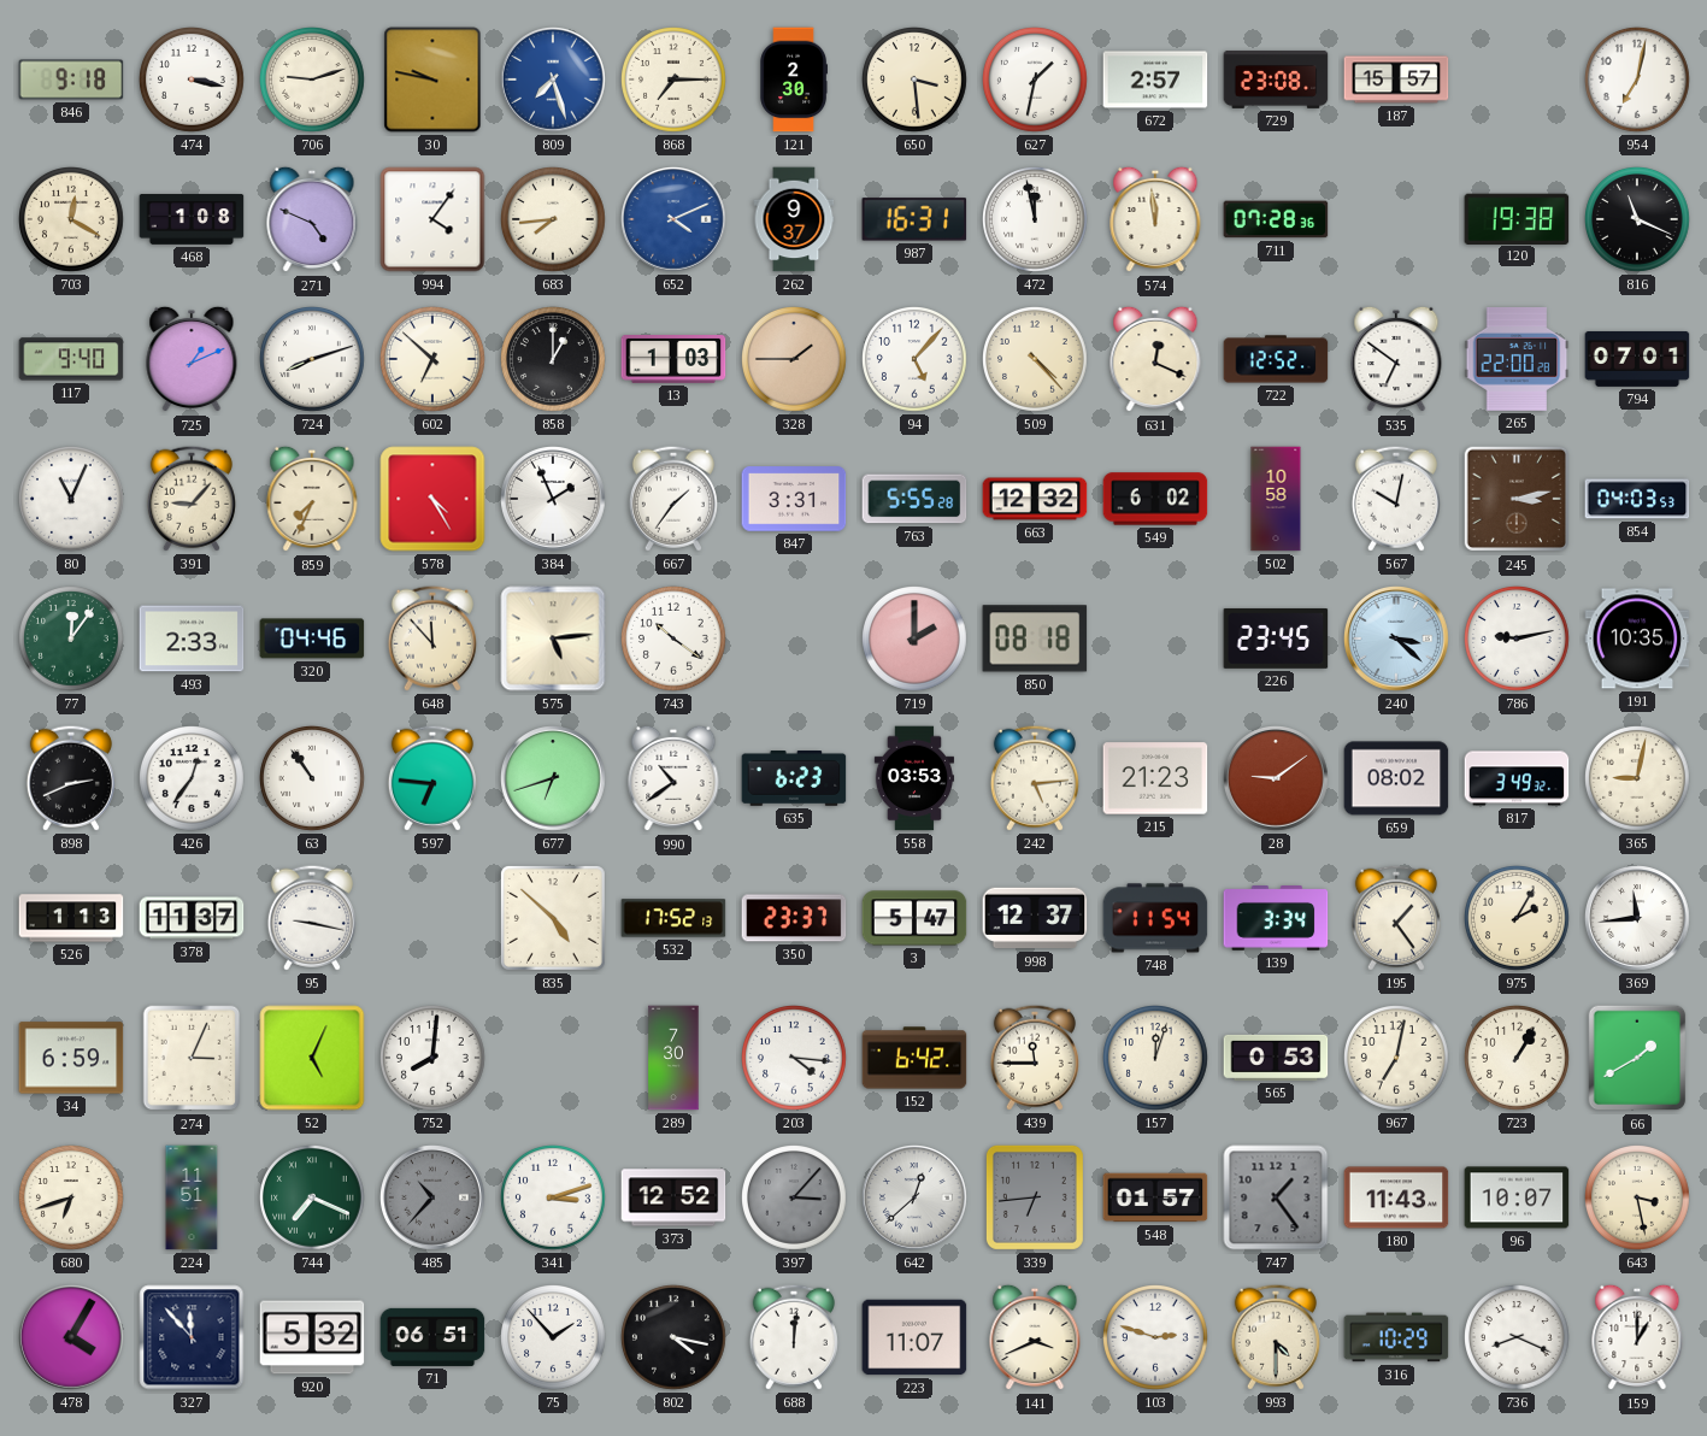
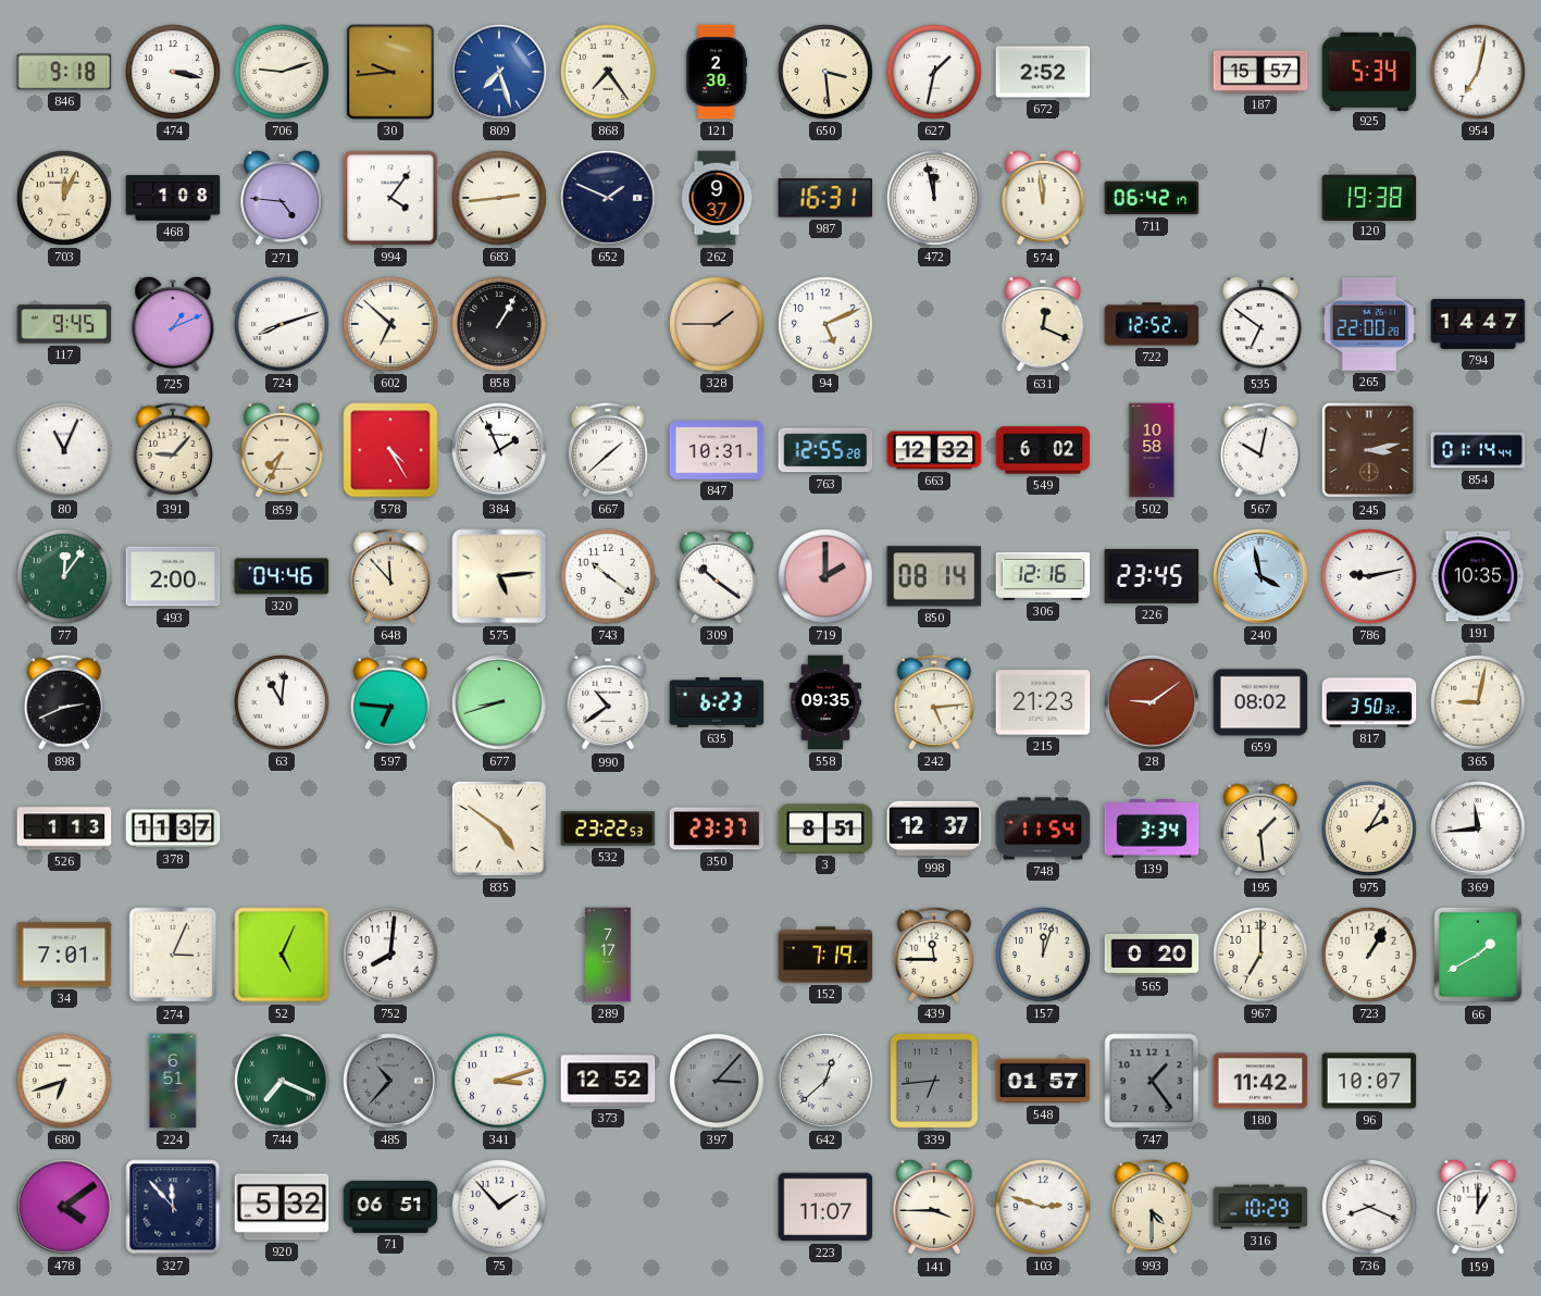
30: 9:47 -> 9:44 (390, 72)
868: 7:15 -> 7:24 (609, 73)
672: 2:57 -> 2:52 (1043, 72)
729: 23:08 -> none (1276, 80)
925: none -> 5:34 (1369, 71)
703: 12:20 -> 12:04 (65, 199)
271: 4:49 -> 4:46 (282, 198)
683: 7:44 -> 2:44 (500, 199)
652: 4:11 -> 1:49 (609, 199)
652 dial: blue -> navy (609, 199)
711: 07:28 -> 06:42 (1152, 198)
816: 11:19 -> none (1638, 220)
117: 9:40 -> 9:45 (64, 324)
858: 1:00 -> 1:05 (500, 325)
13: 1:03 -> none (673, 360)
94: 5:07 -> 5:11 (827, 325)
509: 4:23 -> none (1036, 360)
794: 07:01 -> 14:47 (1478, 324)
667: 1:36 -> 1:38 (608, 450)
847: 3:31 -> 10:31 (717, 450)
763: 5:55 -> 12:55 (825, 450)
854: 04:03 -> 01:14 (1478, 450)
493: 2:33 -> 2:00 (173, 576)
309: none -> 10:21 (717, 576)
850: 08:18 -> 08:14 (934, 576)
306: none -> 12:16 (1043, 576)
240: 3:22 -> 3:58 (1262, 577)
426: 12:36 -> none (193, 779)
63: 10:54 -> 11:01 (283, 703)
677: 6:42 -> 8:42 (500, 703)
558: 03:53 -> 09:35 (824, 702)
817: 3:49 -> 3:50 (1369, 702)
95: 9:17 -> none (312, 918)
835: 4:52 -> 4:51 (499, 828)
532: 17:52 -> 23:22 (608, 828)
3: 5:47 -> 8:51 (825, 828)
195: 1:24 -> 1:29 (1260, 828)
34: 6:59 -> 7:01 (64, 955)
289: 7:30 -> 7:17 (608, 955)
203: 4:16 -> none (795, 1059)
152: 6:42 -> 7:19 (825, 955)
565: 0:53 -> 0:20 (1152, 955)
967: 7:02 -> 7:00 (1262, 956)
224: 11:51 -> 6:51 (173, 1081)
180: 11:43 -> 11:42 (1260, 1081)
643: 3:28 -> none (1638, 1199)
478: 4:05 -> 4:09 (65, 1208)
802: 4:17 -> none (675, 1338)
688: 12:01 -> none (794, 1337)
141: 3:41 -> 3:45 (934, 1207)
